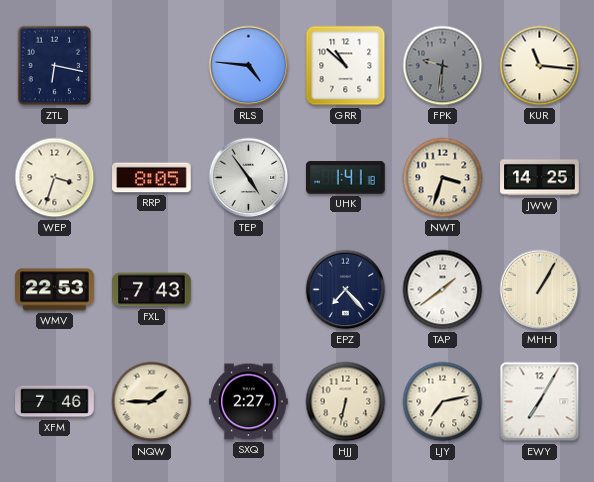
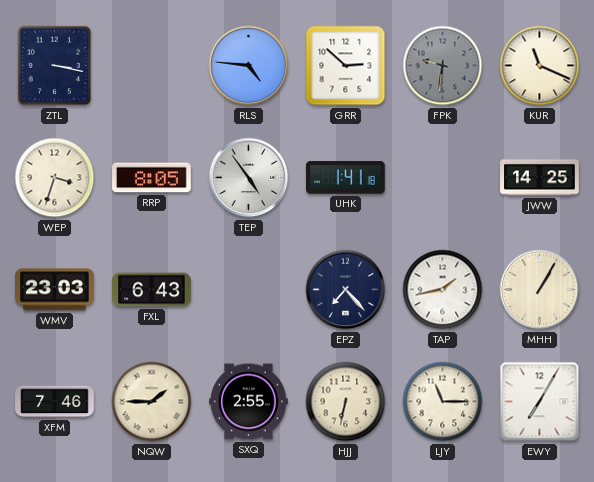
ZTL: 6:17 -> 3:17 (55, 66)
GRR: 10:52 -> 2:52 (346, 66)
KUR: 11:16 -> 11:19 (540, 66)
NWT: 3:33 -> none (443, 178)
WMV: 22:53 -> 23:03 (55, 290)
FXL: 7:43 -> 6:43 (152, 290)
TAP: 1:39 -> 1:43 (443, 290)
SXQ: 2:27 -> 2:55 (249, 402)
LJY: 7:13 -> 11:15 (443, 402)
